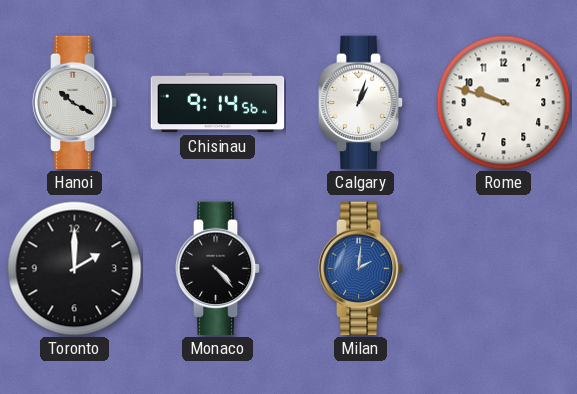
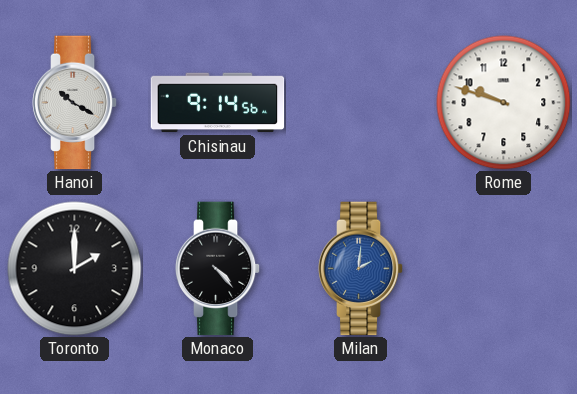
Calgary: 1:03 -> none (361, 103)
